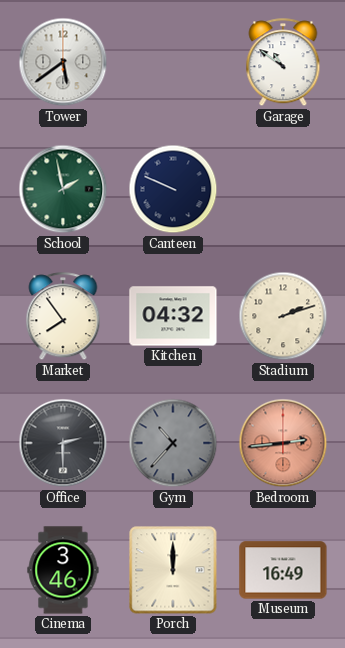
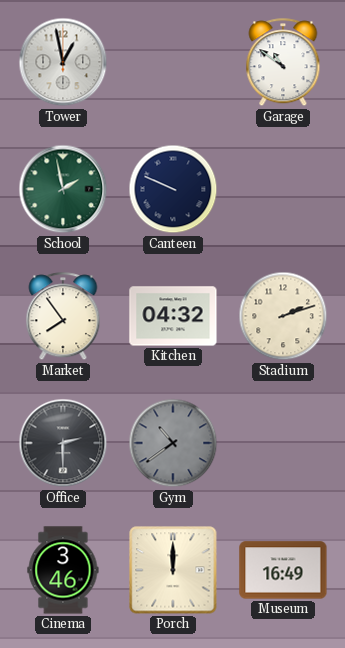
Tower: 5:39 -> 12:58 (63, 62)
Gym: 10:37 -> 10:39 (173, 443)
Bedroom: 2:44 -> none (283, 443)
